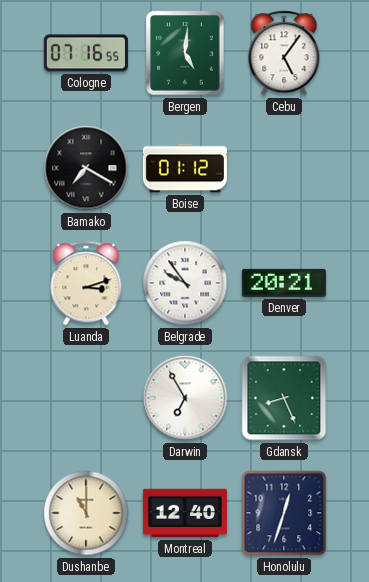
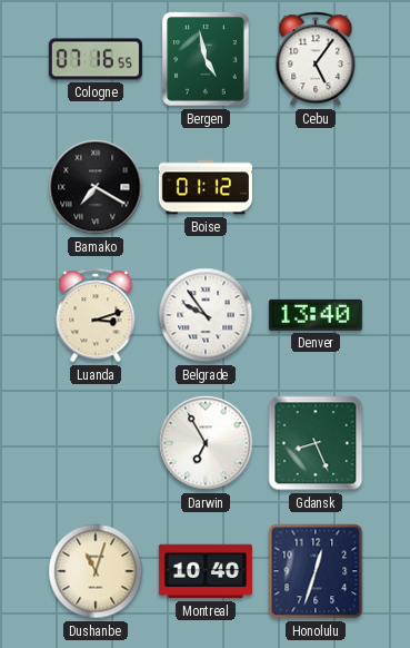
Bergen: 5:01 -> 4:58 (206, 59)
Denver: 20:21 -> 13:40 (316, 315)
Dushanbe: 11:00 -> 11:03 (96, 571)
Montreal: 12:40 -> 10:40 (206, 571)
